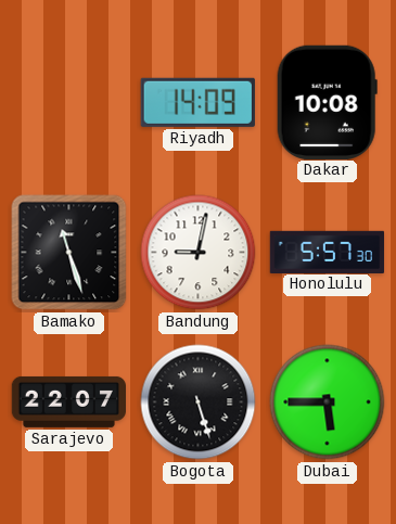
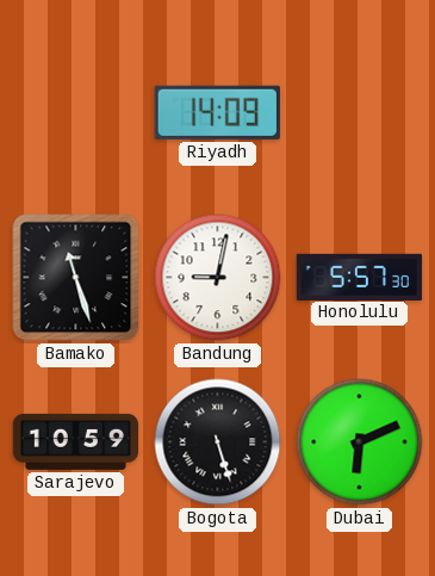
Dakar: 10:08 -> none (327, 102)
Sarajevo: 22:07 -> 10:59 (75, 441)
Dubai: 5:45 -> 6:11 (360, 442)
